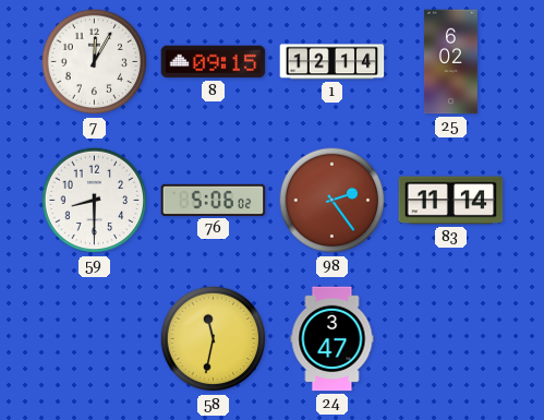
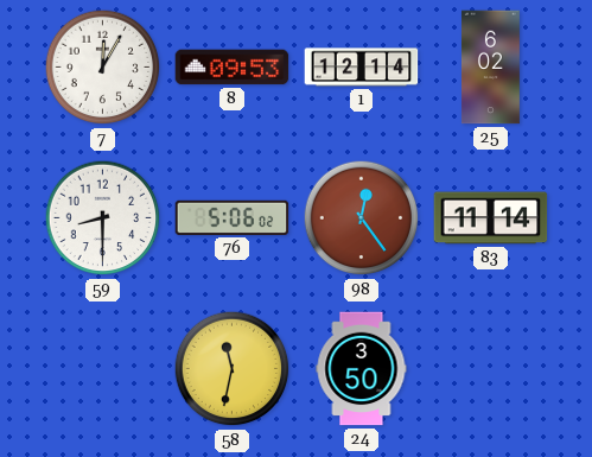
8: 09:15 -> 09:53 (233, 68)
98: 2:24 -> 12:24 (362, 218)
24: 3:47 -> 3:50 (362, 369)
